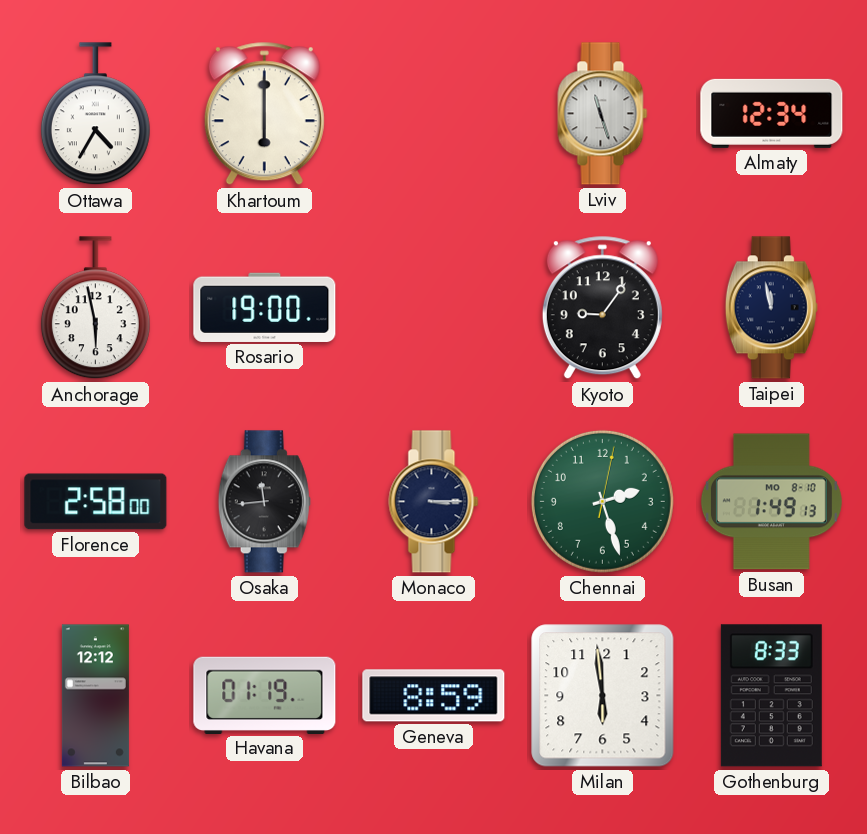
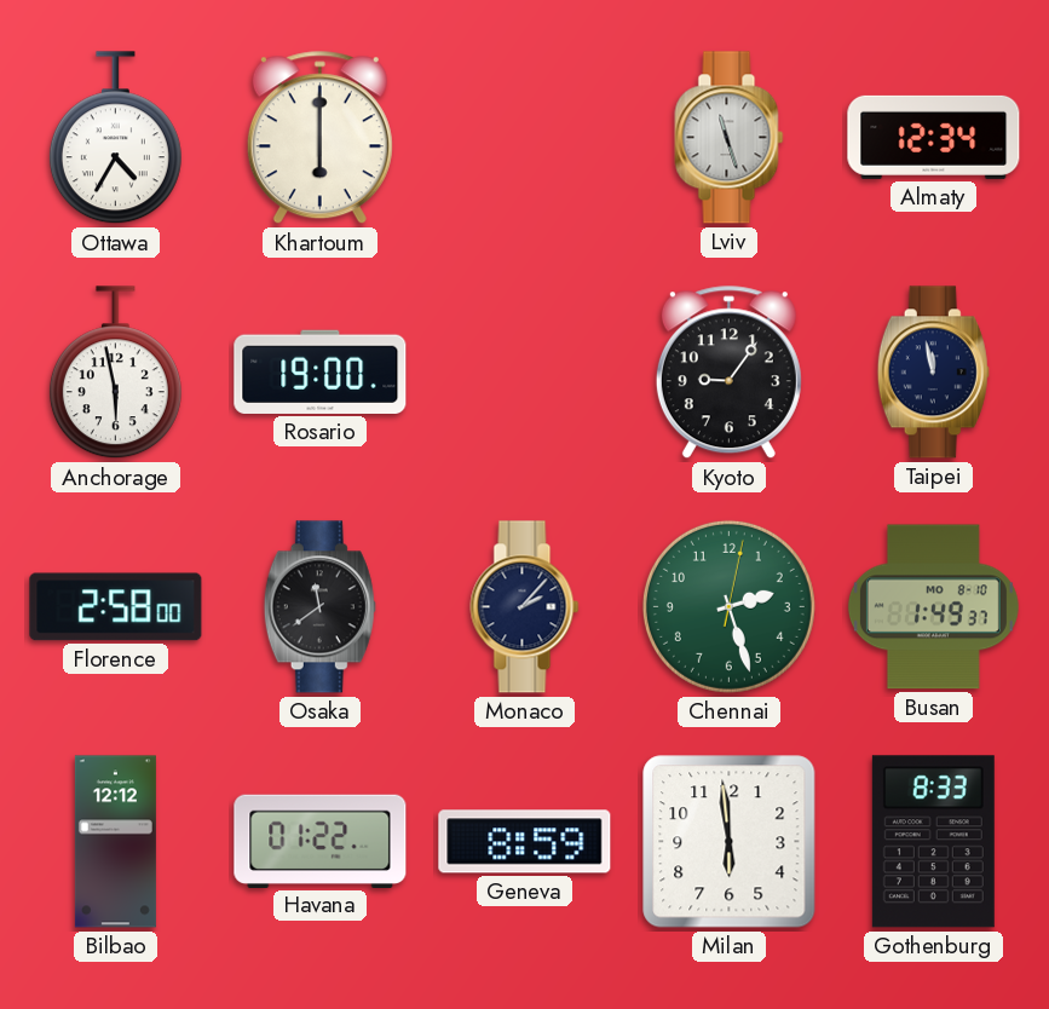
Osaka: 11:44 -> 11:39 (319, 607)
Monaco: 3:15 -> 2:07 (525, 607)
Busan: 1:49:13 -> 1:49:37 (933, 607)
Havana: 01:19 -> 01:22 (321, 841)
